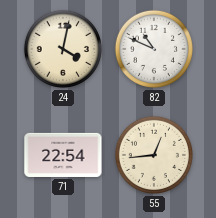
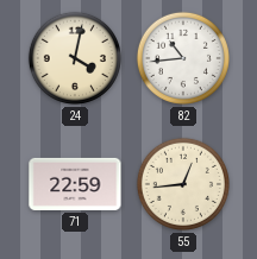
82: 10:49 -> 10:44 (183, 58)
71: 22:54 -> 22:59 (75, 184)
